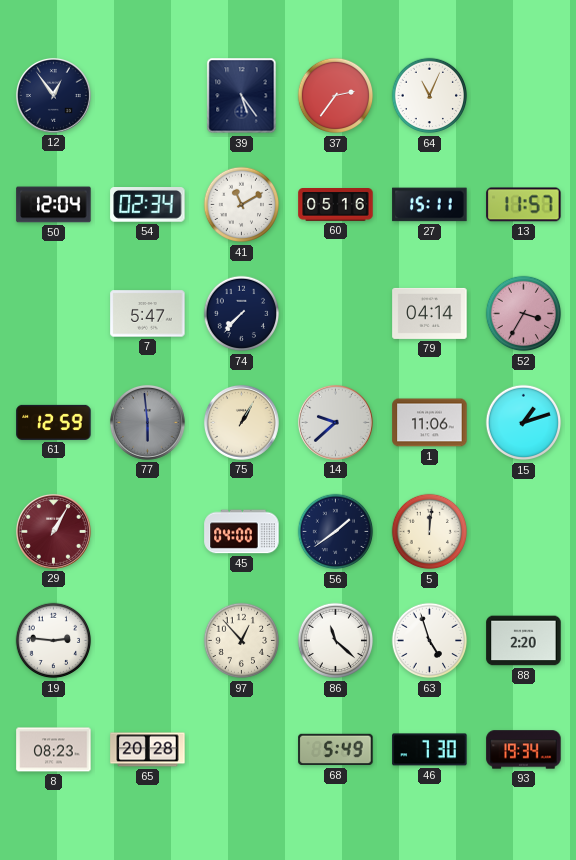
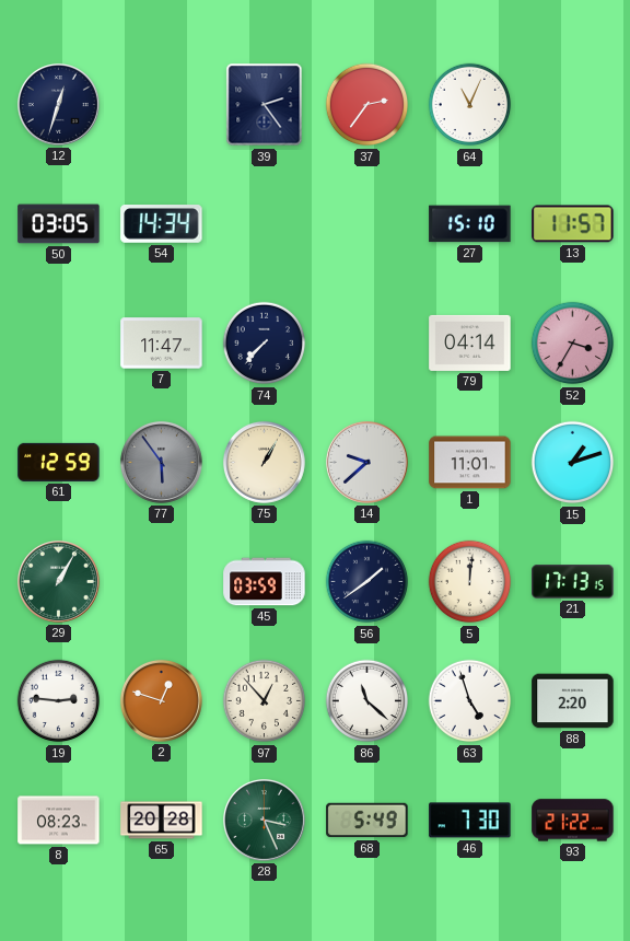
12: 12:54 -> 12:33 (58, 104)
39: 5:24 -> 2:24 (265, 105)
50: 12:04 -> 03:05 (59, 224)
54: 02:34 -> 14:34 (162, 224)
41: 11:10 -> none (242, 205)
60: 05:16 -> none (336, 205)
27: 15:11 -> 15:10 (470, 224)
7: 5:47 -> 11:47 (162, 344)
77: 5:59 -> 5:54 (161, 462)
1: 11:06 -> 11:01 (470, 463)
29 dial: burgundy -> green (58, 581)
45: 04:00 -> 03:59 (265, 582)
21: none -> 17:13 (573, 582)
2: none -> 12:48 (161, 700)
28: none -> 3:26 (264, 820)
93: 19:34 -> 21:22 (573, 821)
